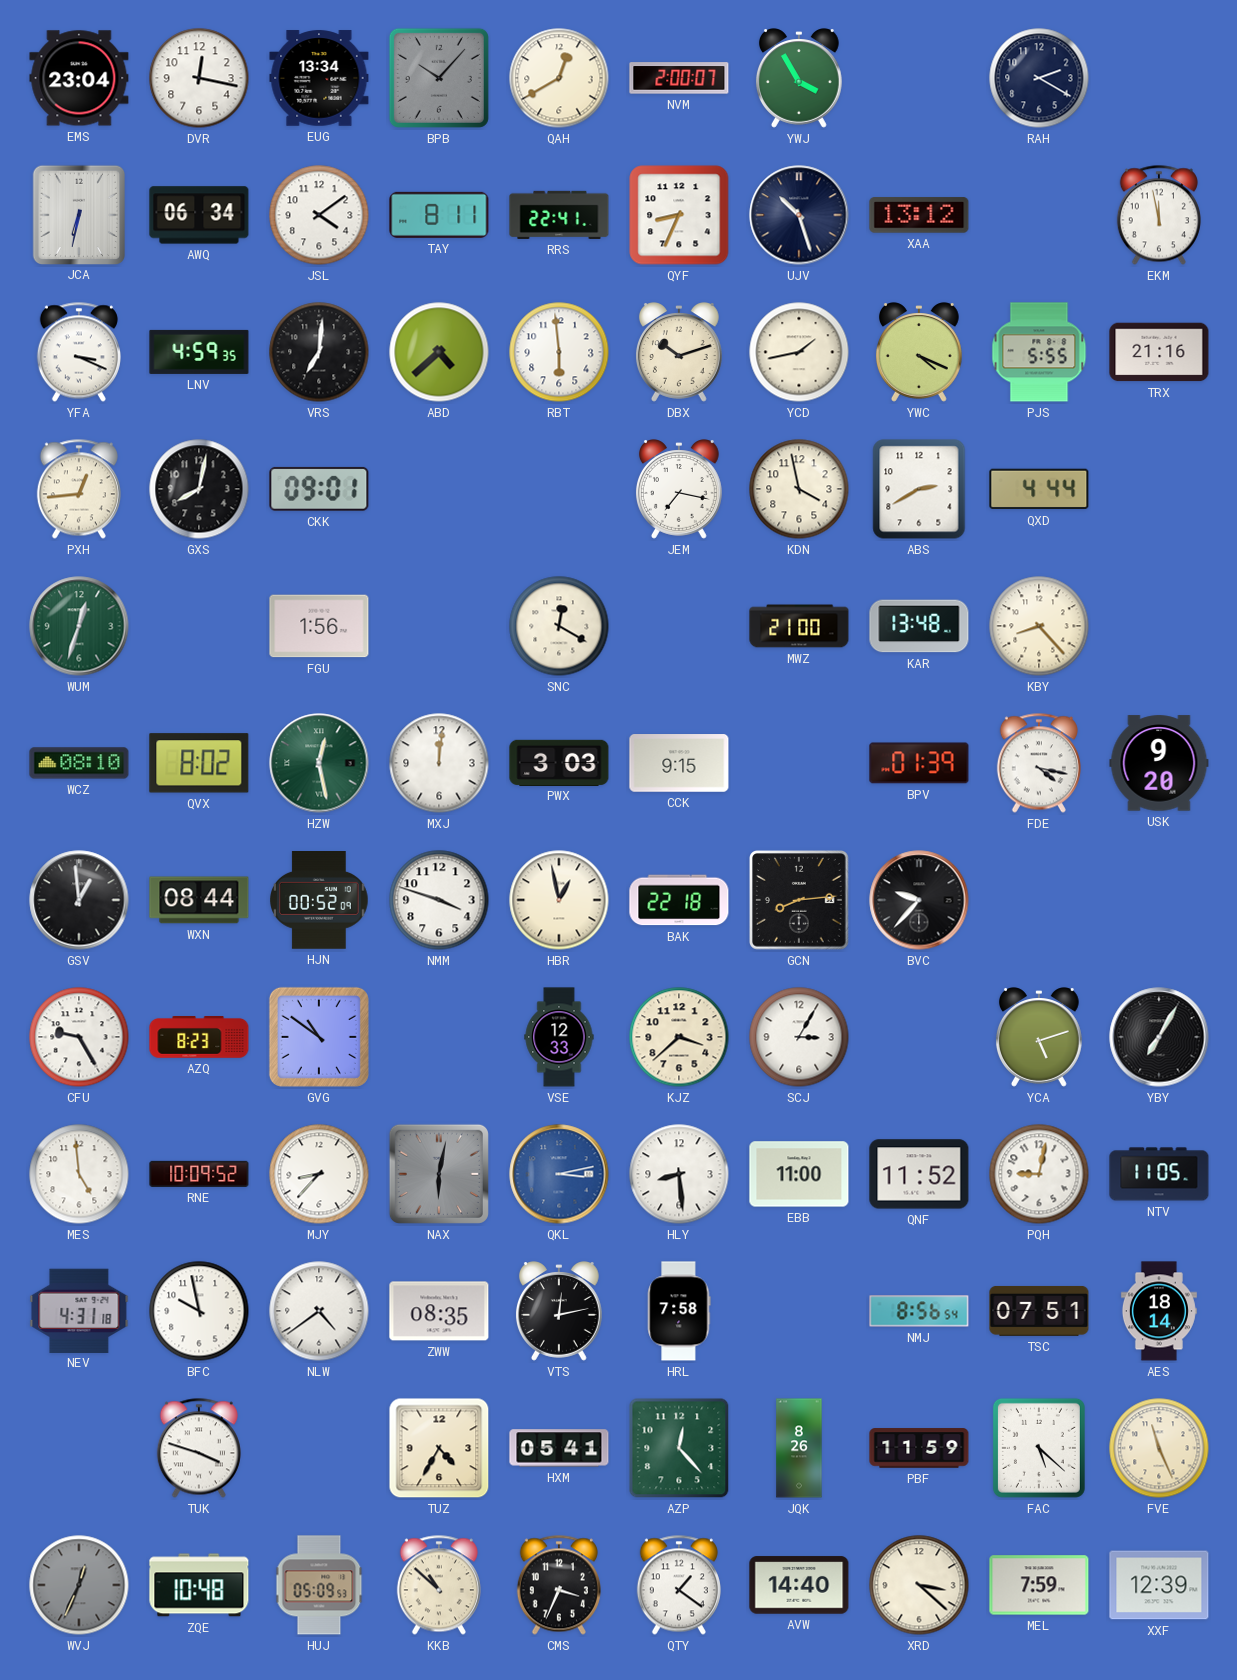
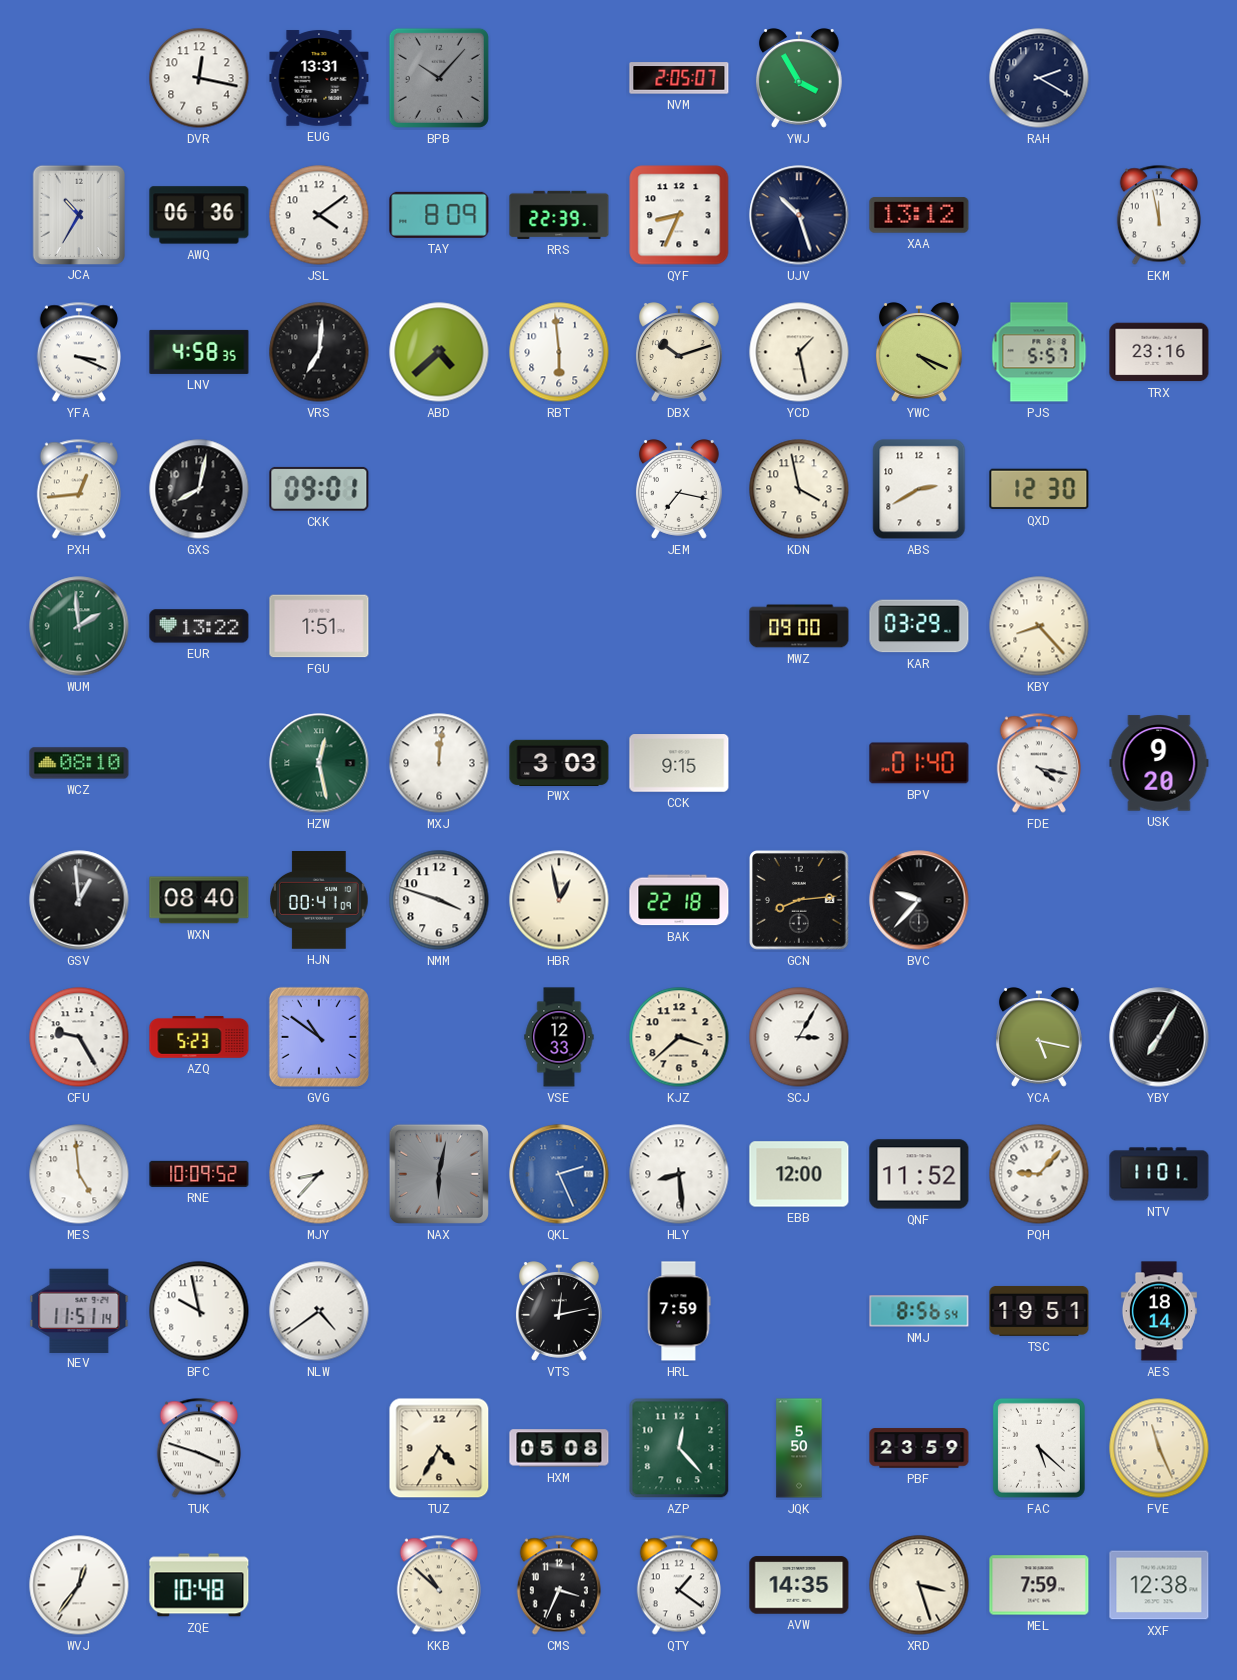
EMS: 23:04 -> none (79, 78)
EUG: 13:34 -> 13:31 (319, 78)
QAH: 12:40 -> none (559, 78)
NVM: 2:00 -> 2:05 (679, 78)
JCA: 6:32 -> 10:35 (78, 214)
AWQ: 06:34 -> 06:36 (199, 215)
TAY: 8:11 -> 8:09 (439, 215)
RRS: 22:41 -> 22:39 (559, 215)
LNV: 4:59 -> 4:58 (199, 352)
YCD: 1:43 -> 1:28 (799, 352)
PJS: 5:55 -> 5:57 (1039, 352)
TRX: 21:16 -> 23:16 (1159, 352)
QXD: 4:44 -> 12:30 (1039, 489)
WUM: 12:33 -> 1:59 (79, 626)
EUR: none -> 13:22 (199, 626)
FGU: 1:56 -> 1:51 (319, 626)
SNC: 12:20 -> none (559, 626)
MWZ: 21:00 -> 09:00 (799, 626)
KAR: 13:48 -> 03:29 (919, 626)
QVX: 8:02 -> none (199, 763)
BPV: 01:39 -> 01:40 (919, 763)
WXN: 08:44 -> 08:40 (199, 900)
HJN: 00:52 -> 00:41 (319, 901)
AZQ: 8:23 -> 5:23 (199, 1037)
YCA: 5:12 -> 5:17 (1039, 1037)
QKL: 3:13 -> 2:26 (559, 1174)
EBB: 11:00 -> 12:00 (799, 1174)
PQH: 9:02 -> 9:07 (1039, 1174)
NTV: 11:05 -> 11:01 (1159, 1174)
NEV: 4:31 -> 11:51 (79, 1310)
ZWW: 08:35 -> none (439, 1311)
HRL: 7:58 -> 7:59 (679, 1311)
TSC: 07:51 -> 19:51 (1039, 1311)
HXM: 05:41 -> 05:08 (559, 1448)
JQK: 8:26 -> 5:50 (799, 1448)
PBF: 11:59 -> 23:59 (919, 1448)
WVJ: 12:34 -> 12:36 (79, 1585)
WVJ dial: grey -> white (79, 1585)
HUJ: 05:09 -> none (319, 1585)
AVW: 14:40 -> 14:35 (799, 1585)
XRD: 3:22 -> 3:27 (919, 1585)
XXF: 12:39 -> 12:38 (1159, 1585)
